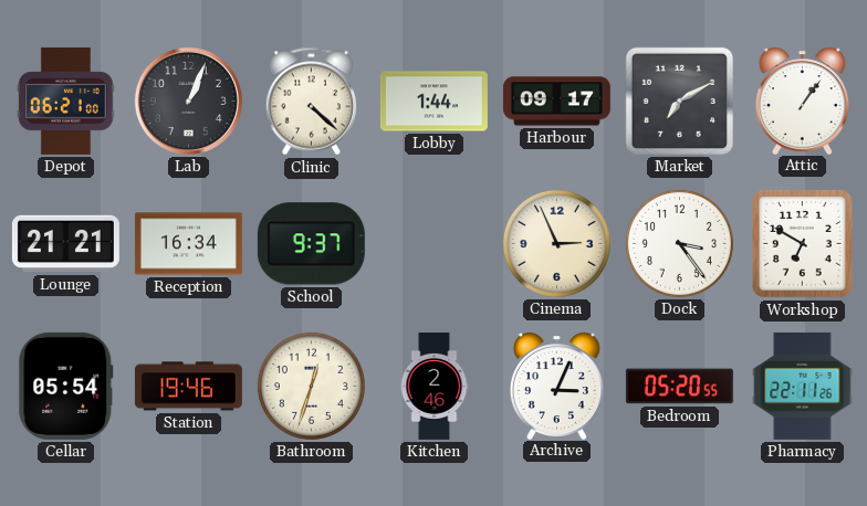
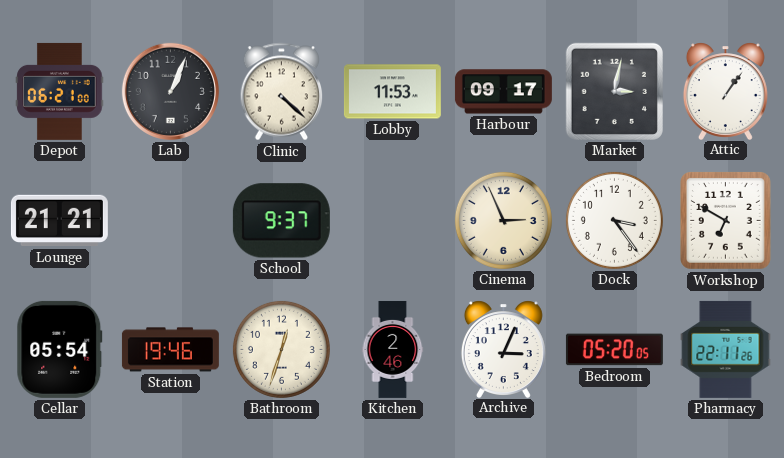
Lobby: 1:44 -> 11:53 (392, 92)
Market: 7:10 -> 3:02 (614, 91)
Reception: 16:34 -> none (188, 244)
Bedroom: 05:20:55 -> 05:20:05 (614, 350)
